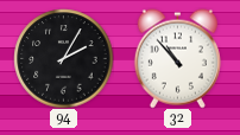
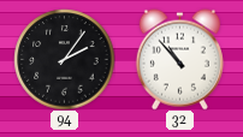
94: 2:05 -> 2:06 (64, 59)
